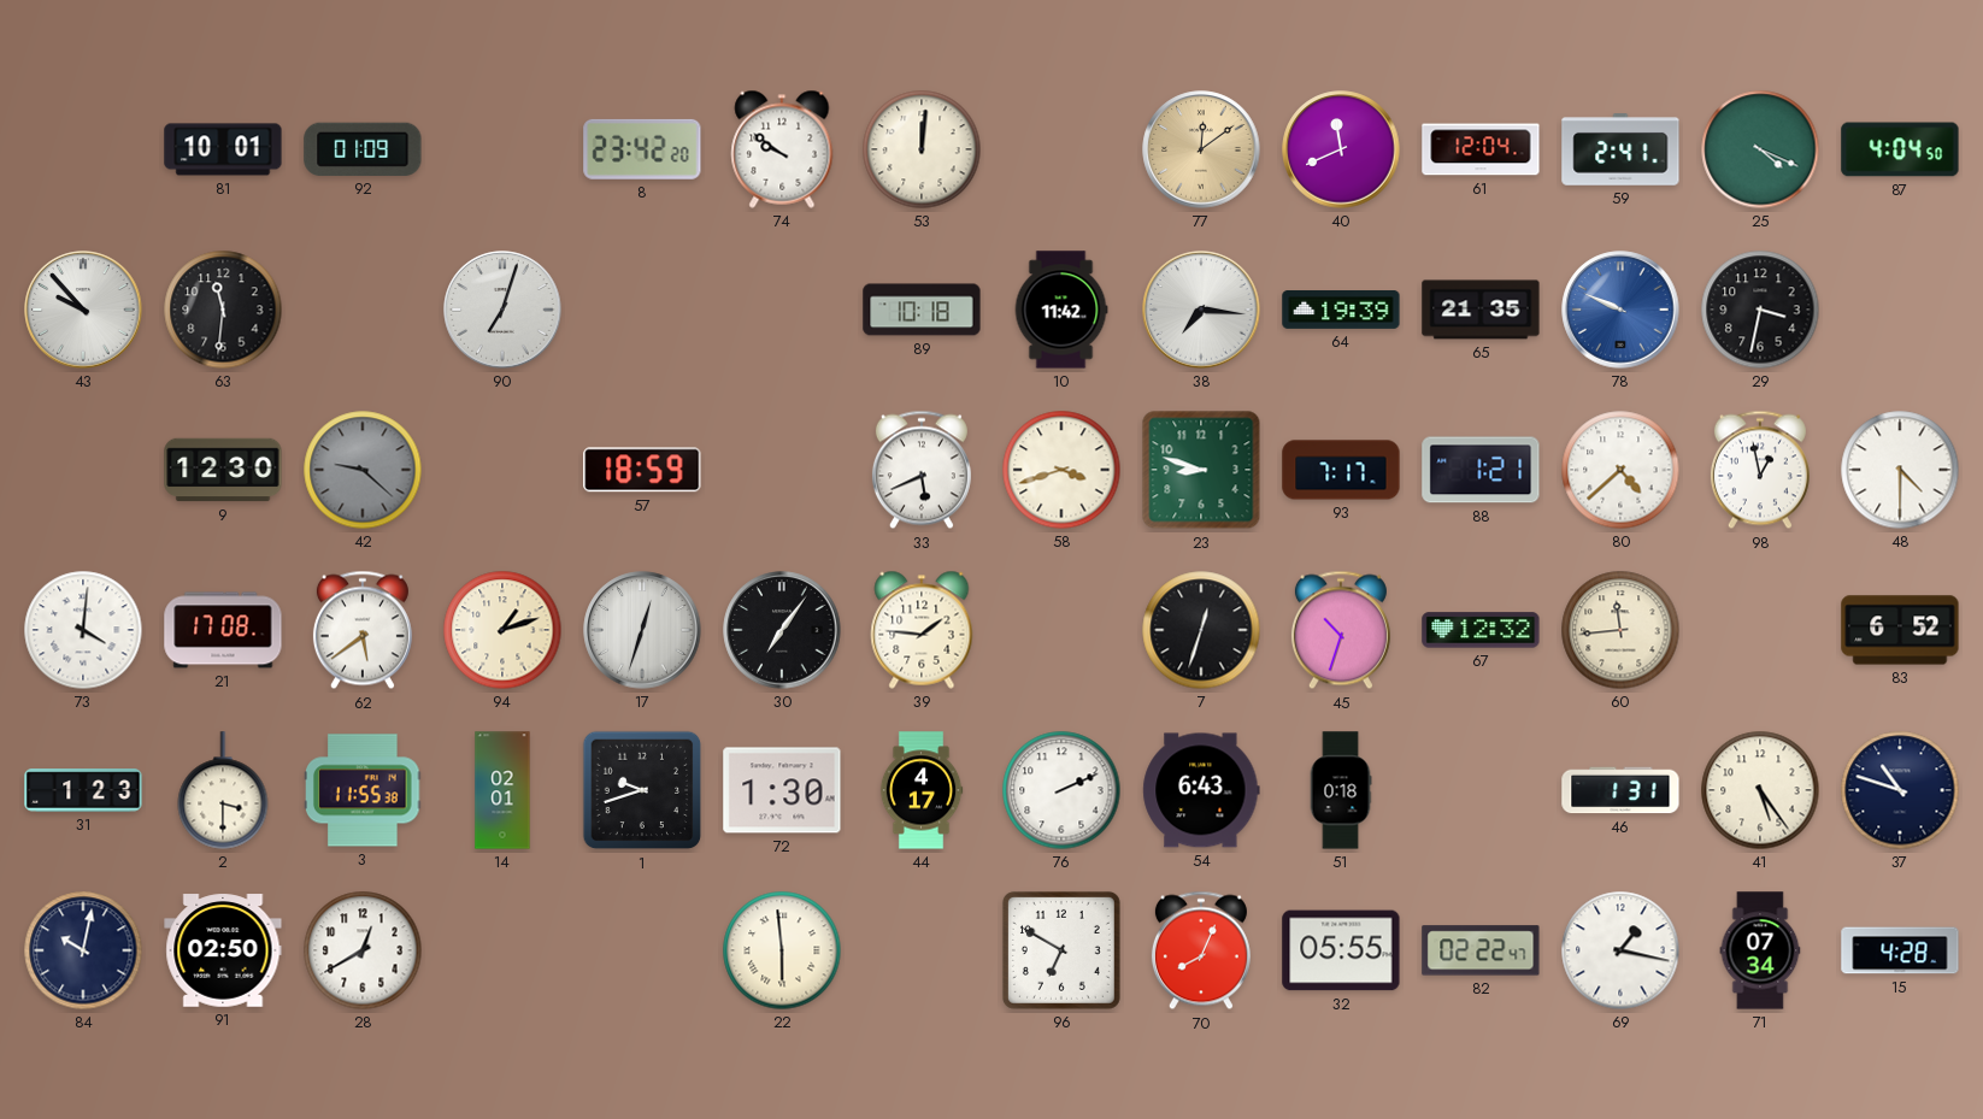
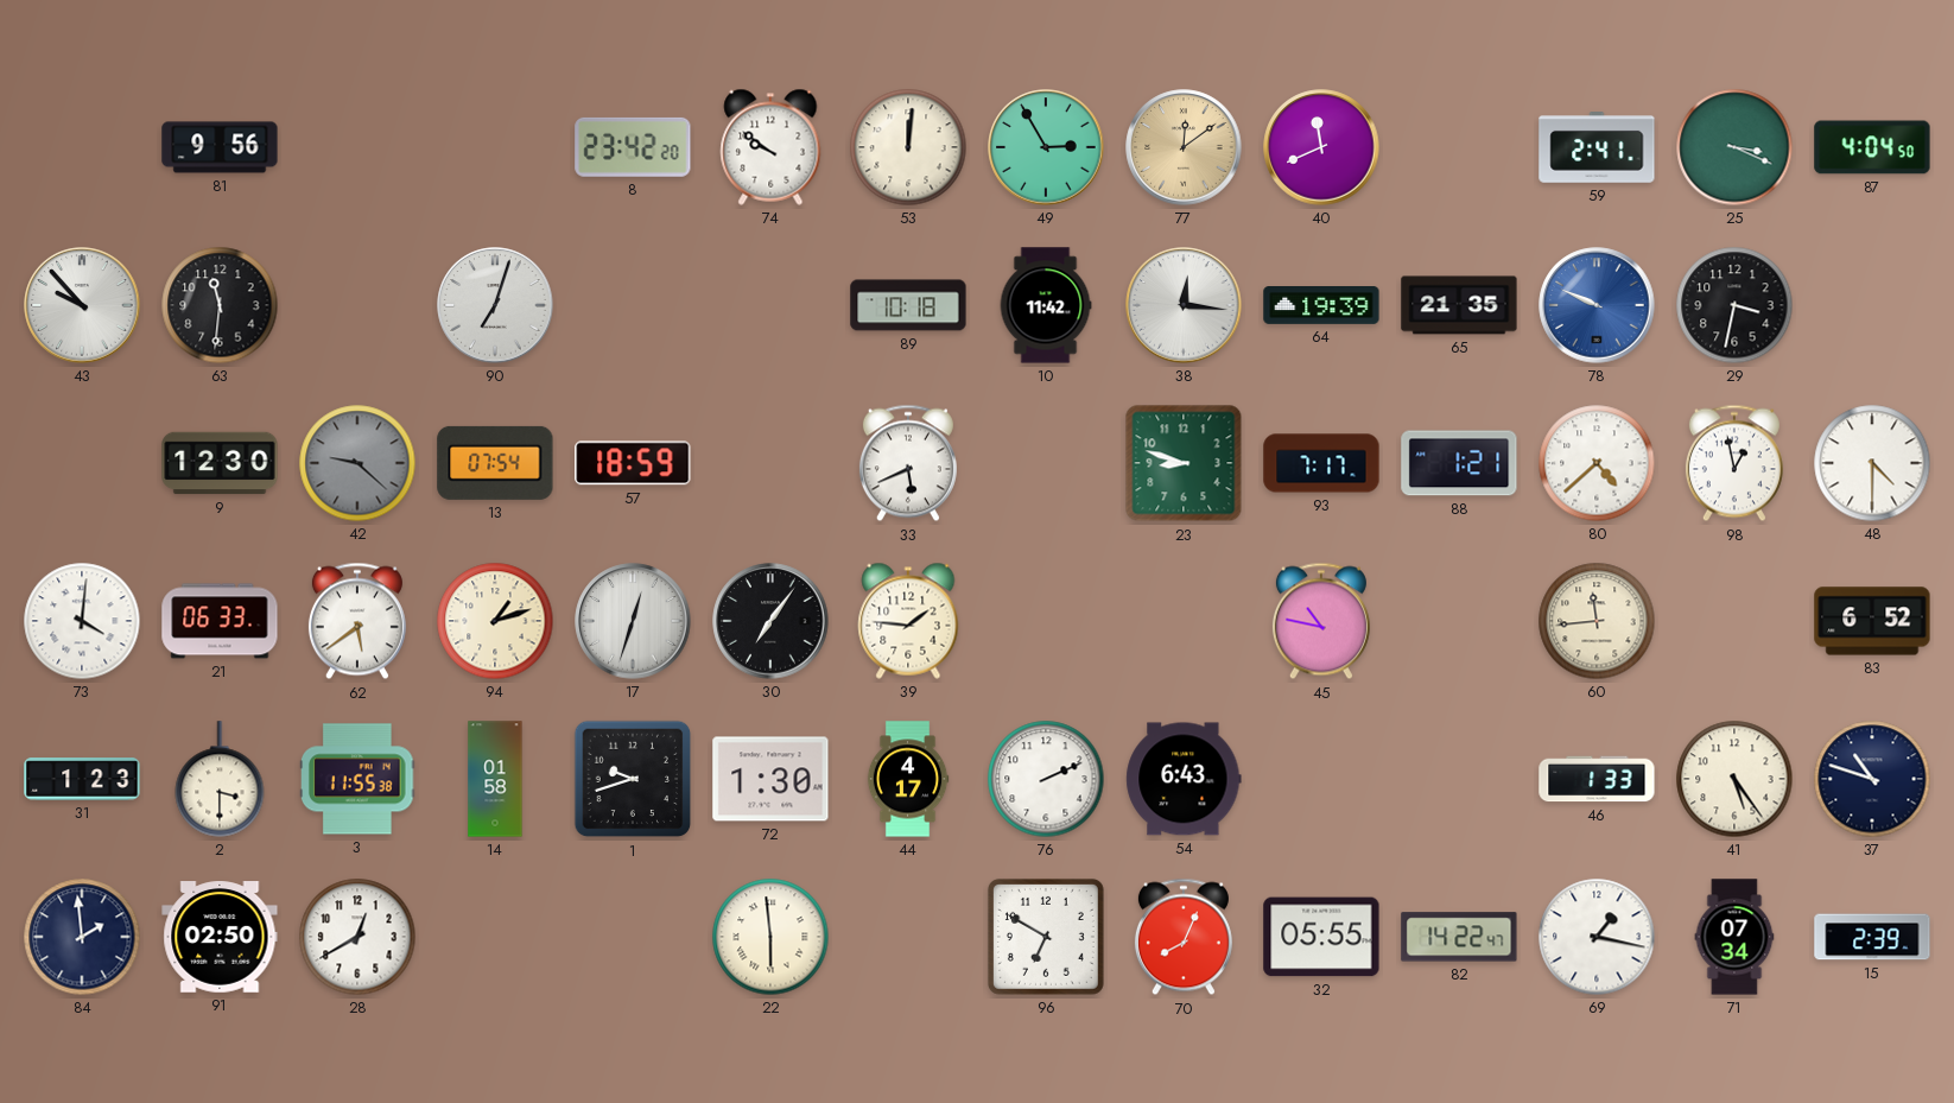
81: 10:01 -> 9:56 (220, 147)
92: 01:09 -> none (363, 149)
49: none -> 2:55 (1046, 147)
61: 12:04 -> none (1481, 149)
25: 4:19 -> 3:19 (1734, 147)
38: 7:16 -> 12:16 (1184, 305)
13: none -> 07:54 (495, 463)
58: 3:42 -> none (1061, 470)
21: 17:08 -> 06:33 (220, 621)
7: 12:33 -> none (1201, 630)
45: 10:33 -> 10:47 (1321, 621)
67: 12:32 -> none (1481, 630)
14: 02:01 -> 01:58 (495, 779)
51: 0:18 -> none (1341, 790)
46: 1:31 -> 1:33 (1597, 779)
84: 10:02 -> 1:59 (82, 937)
82: 02:22 -> 14:22 (1459, 937)
15: 4:28 -> 2:39 (1872, 937)
